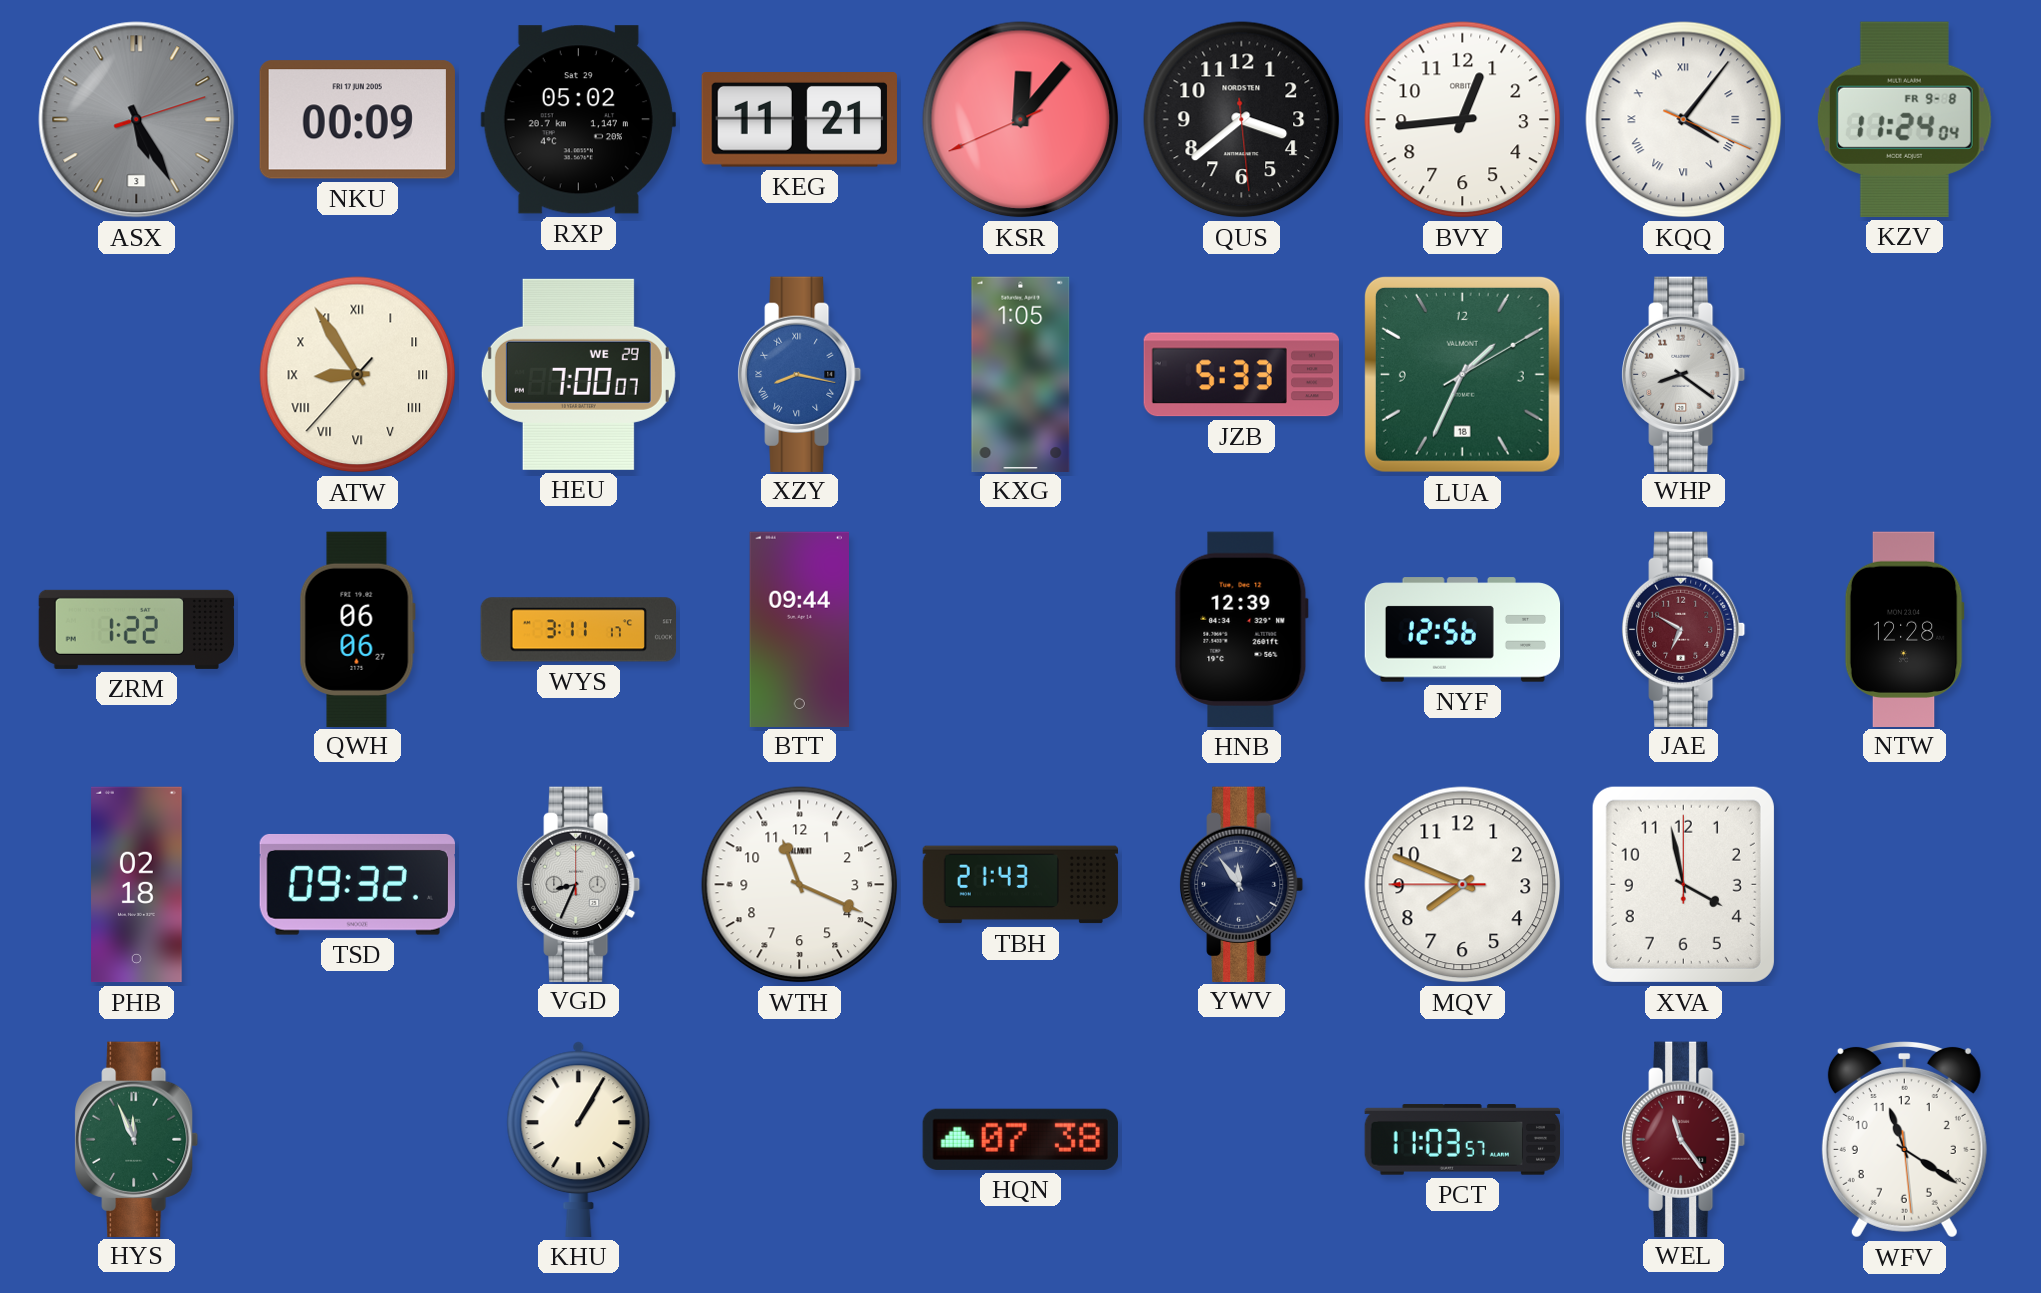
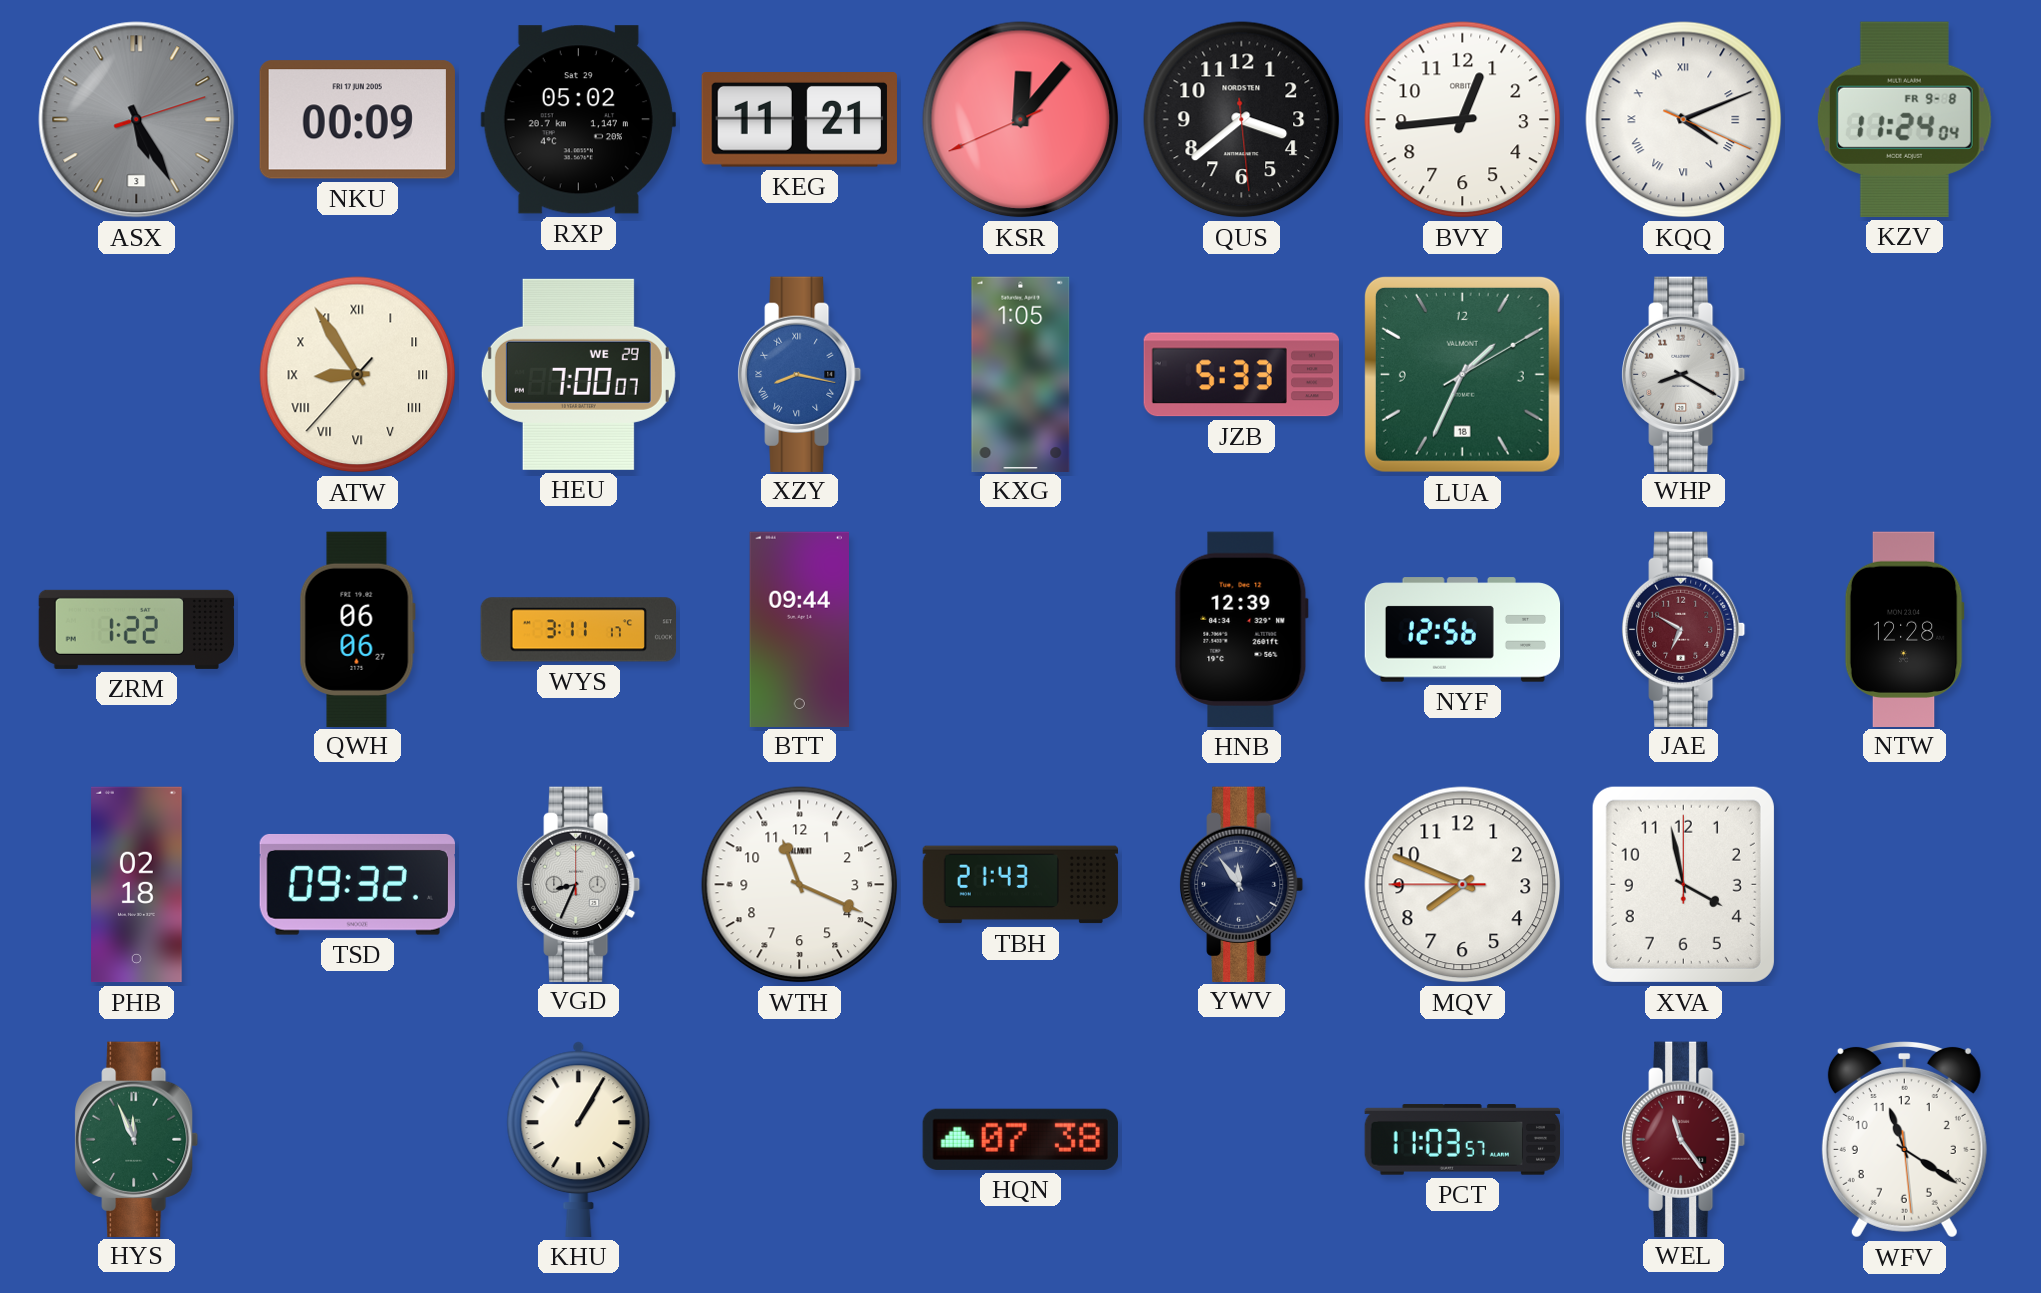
KQQ: 4:06 -> 4:11 (1684, 120)
WHP: 8:21 -> 8:20 (1684, 374)
